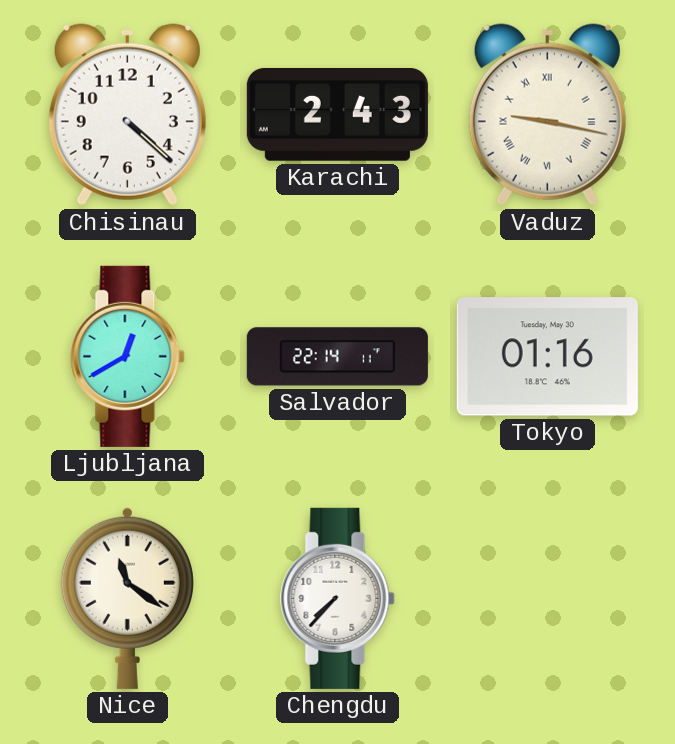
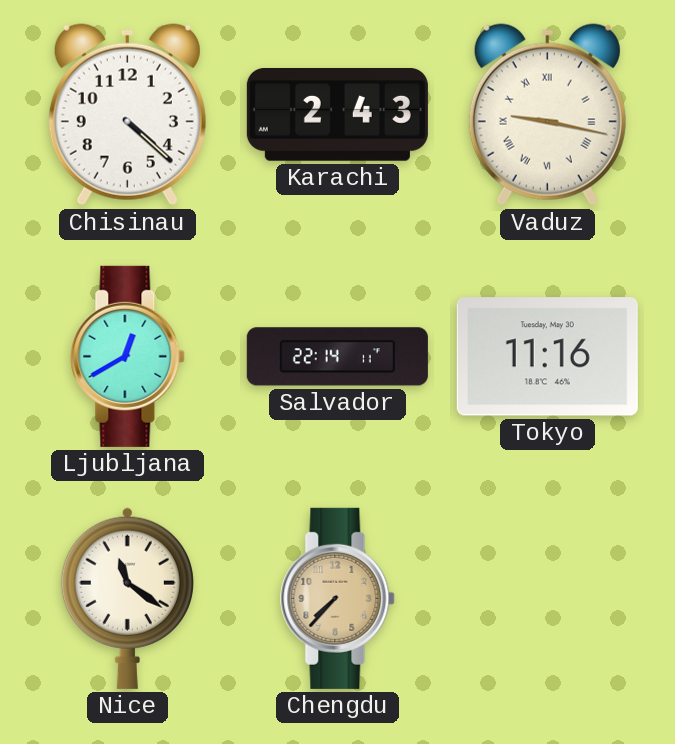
Tokyo: 01:16 -> 11:16 (547, 357)
Chengdu dial: white -> champagne (338, 598)
